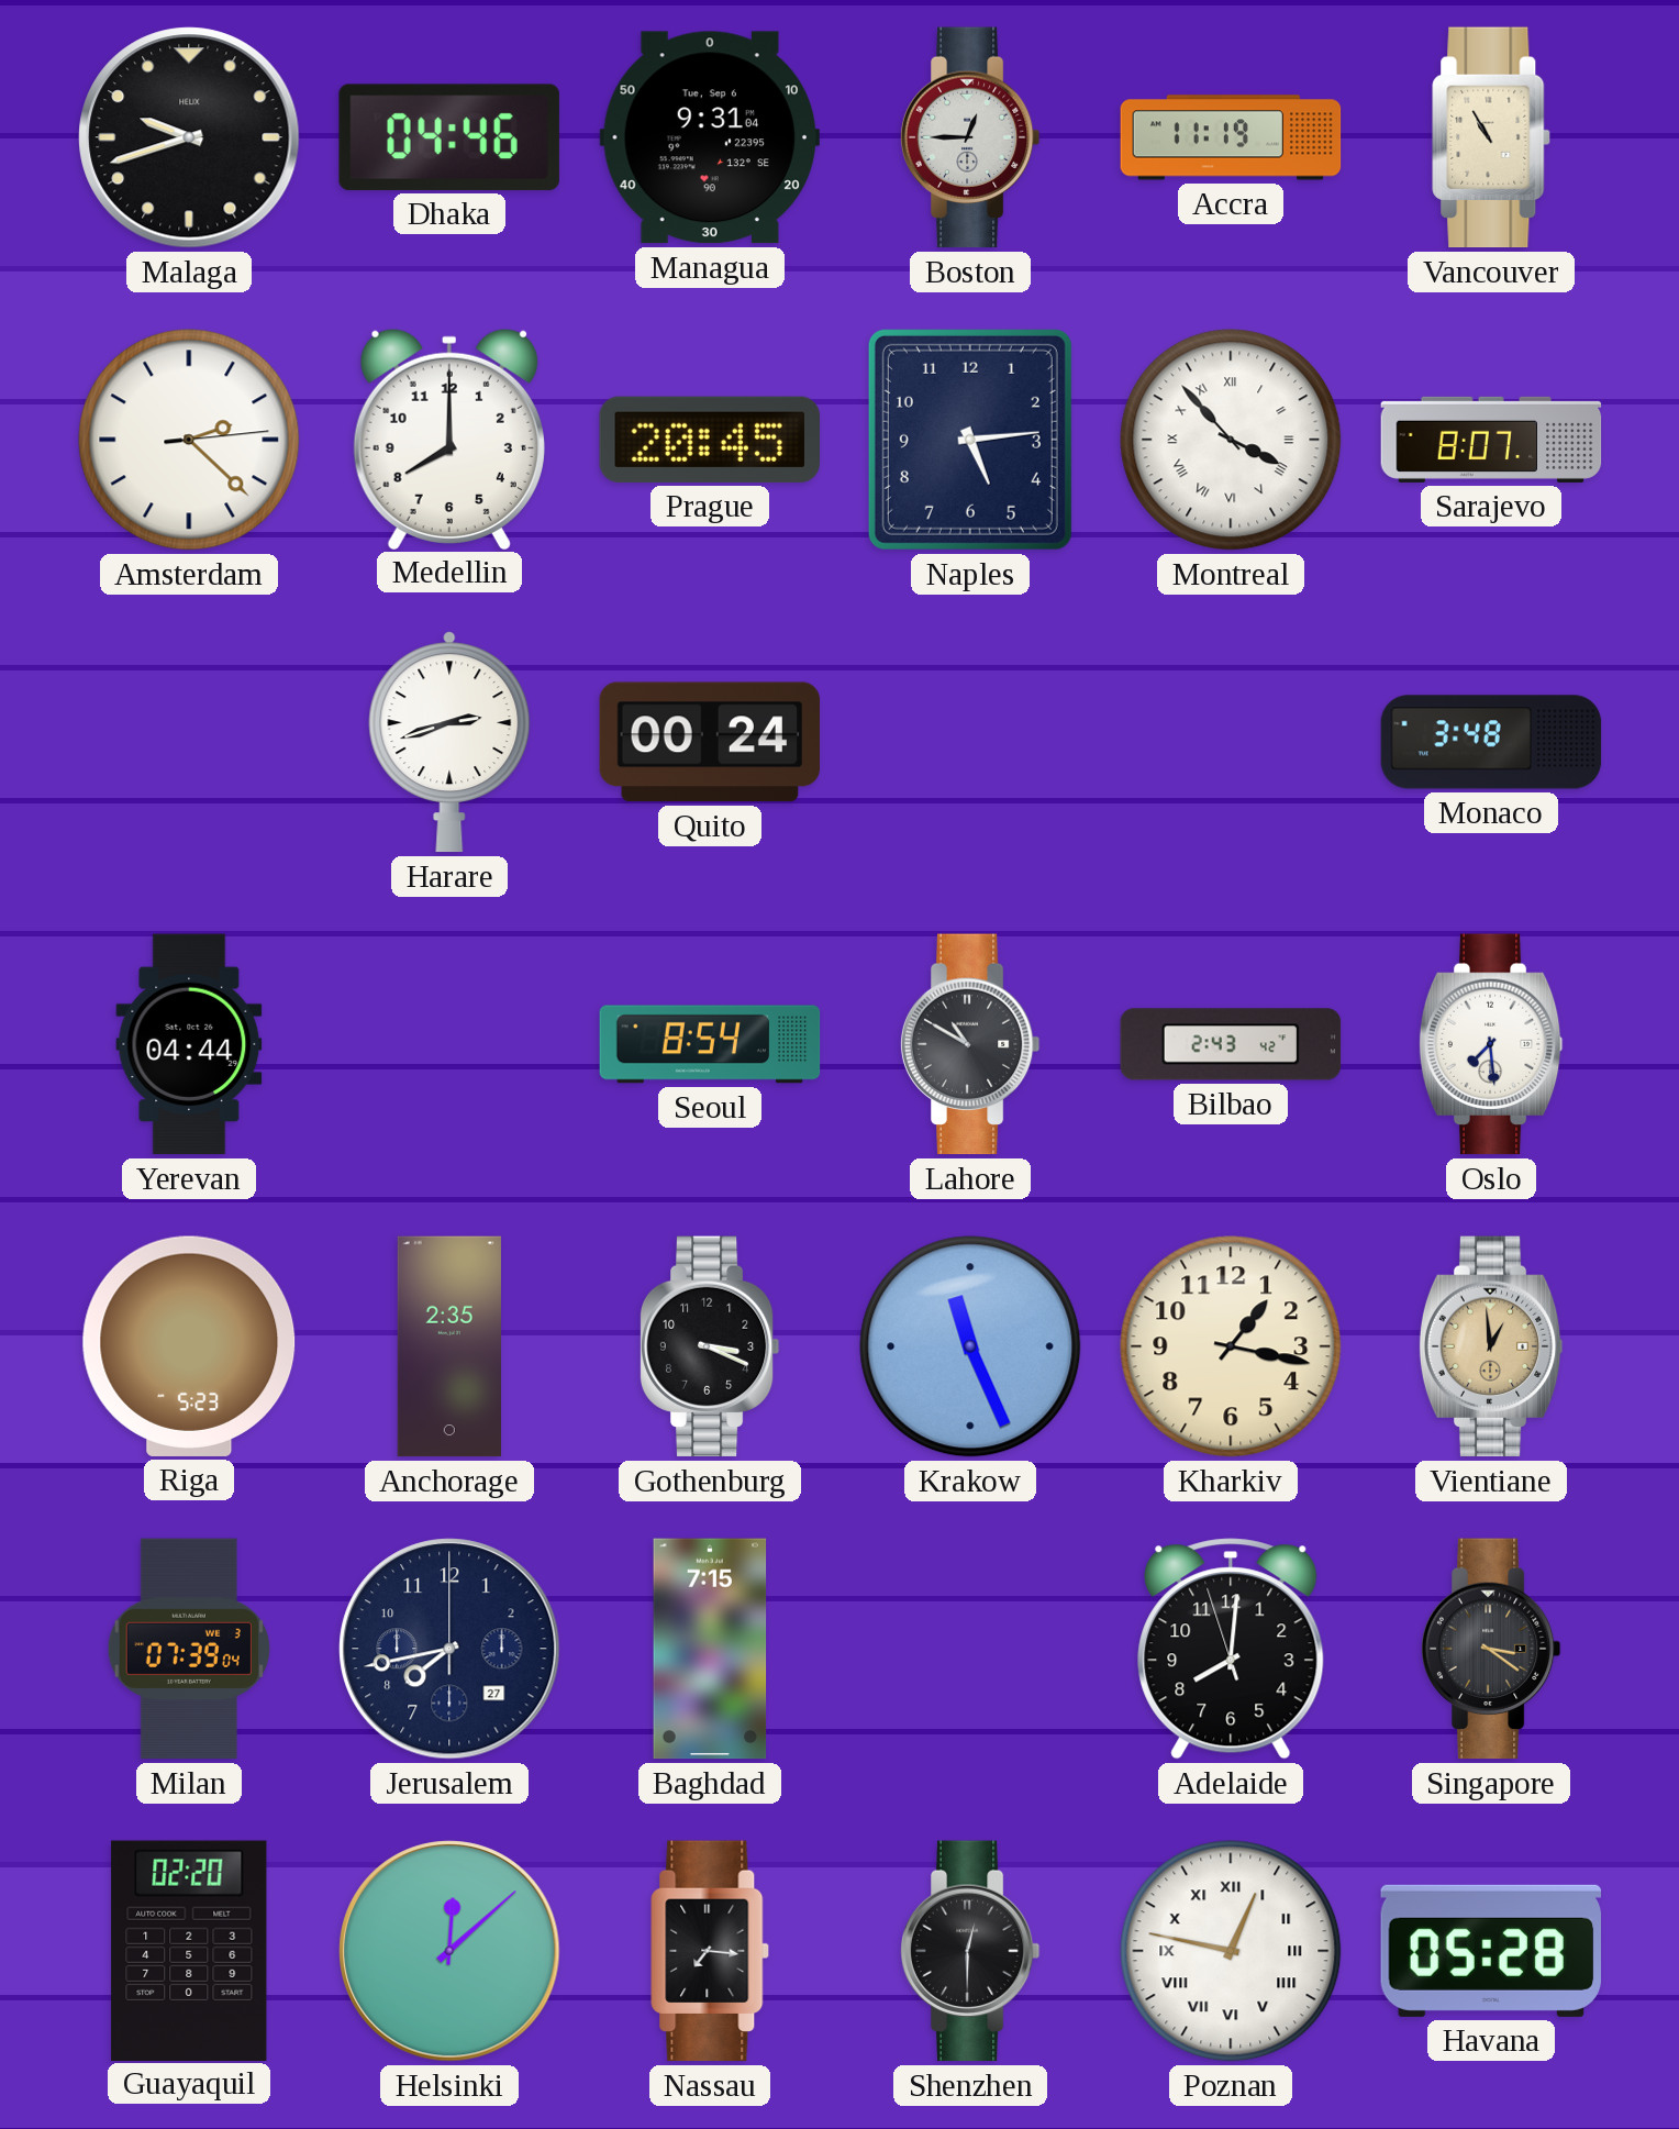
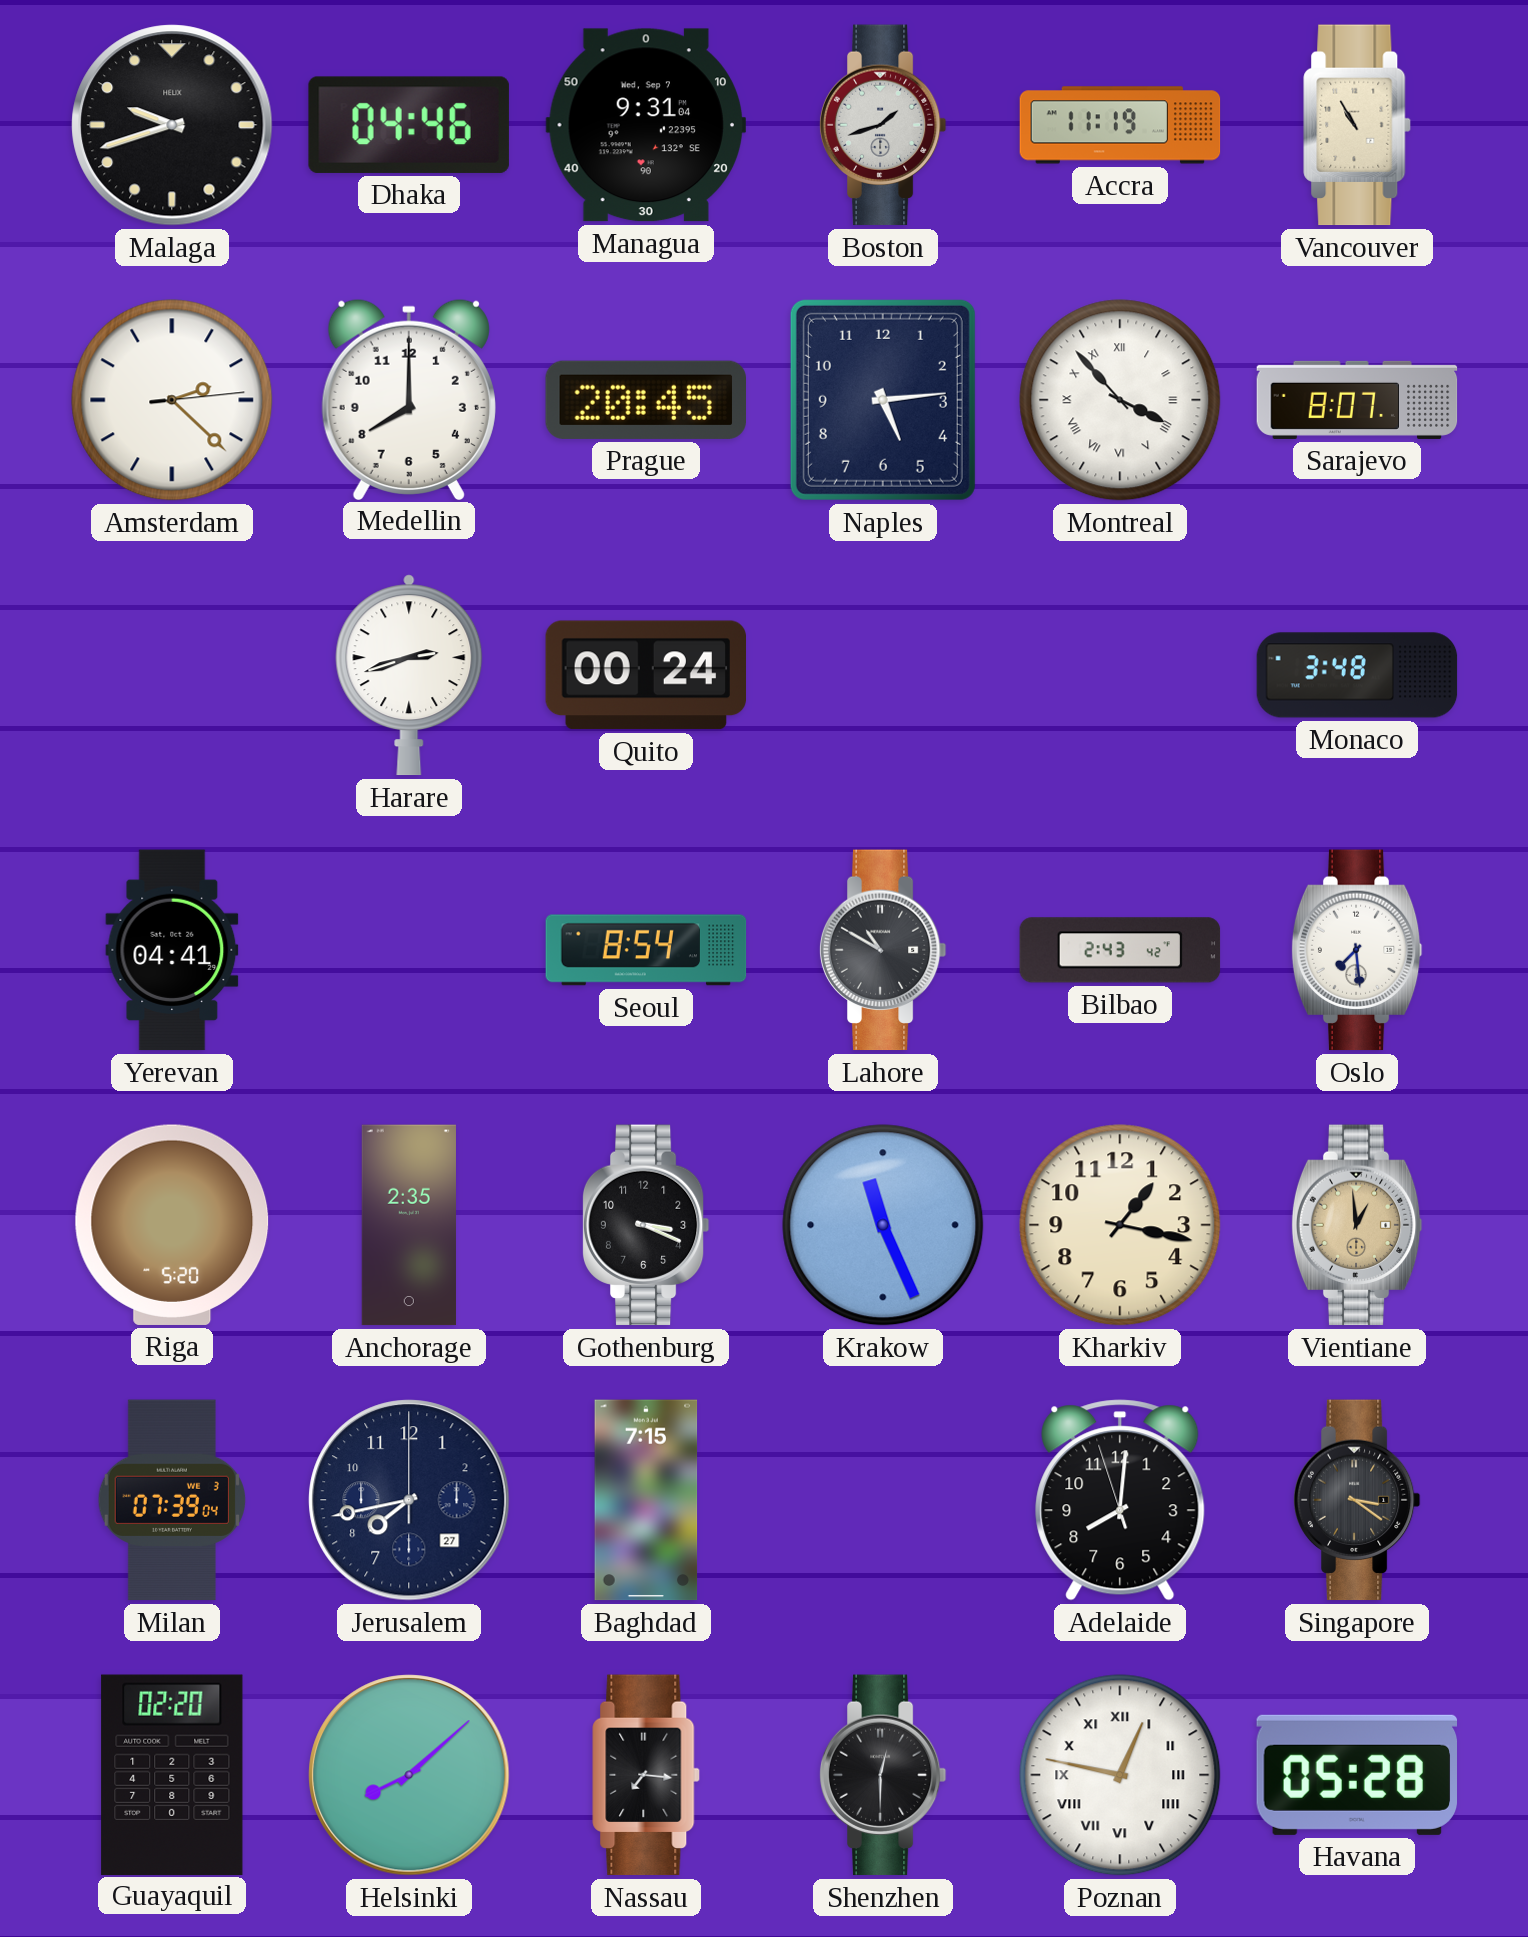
Managua date: Tue, Sep 6 -> Wed, Sep 7 (645, 125)
Boston: 12:45 -> 1:42 (883, 125)
Yerevan: 04:44 -> 04:41 (172, 950)
Riga: 5:23 -> 5:20 (172, 1225)
Helsinki: 12:08 -> 8:08 (409, 1775)
